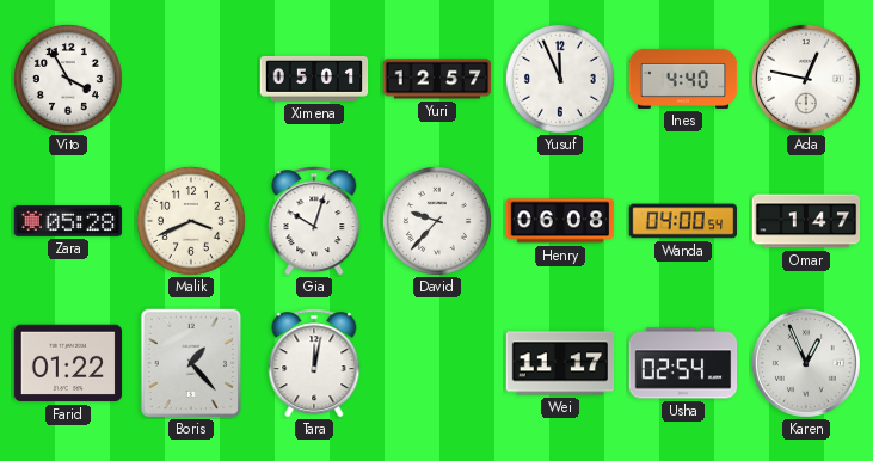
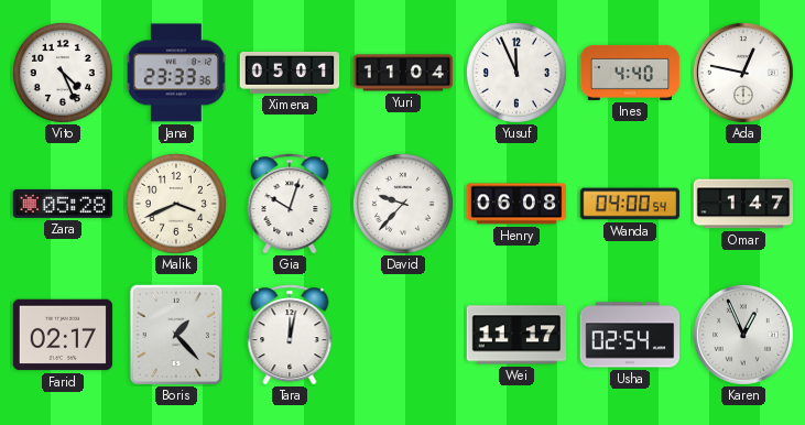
Vito: 3:55 -> 4:26 (63, 73)
Jana: none -> 23:33 (176, 73)
Yuri: 12:57 -> 11:04 (403, 73)
Farid: 01:22 -> 02:17 (63, 335)
